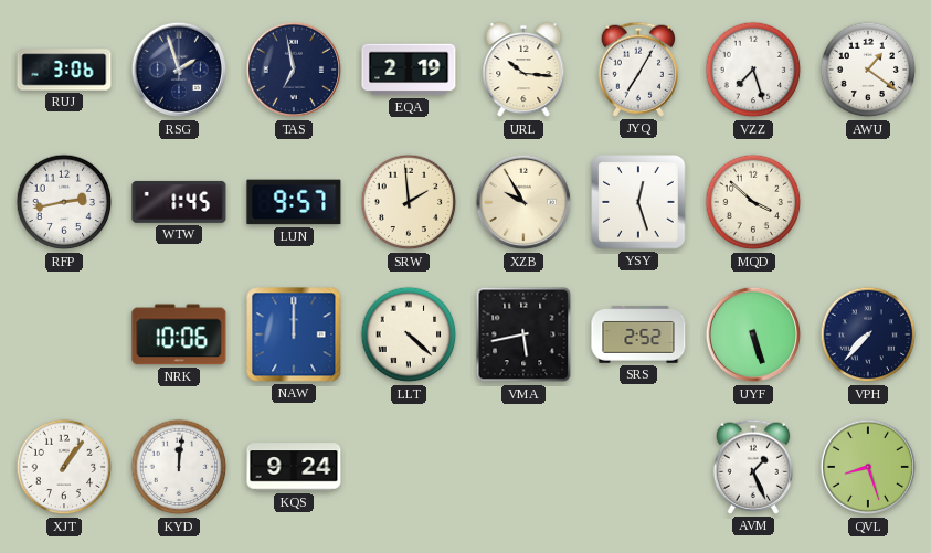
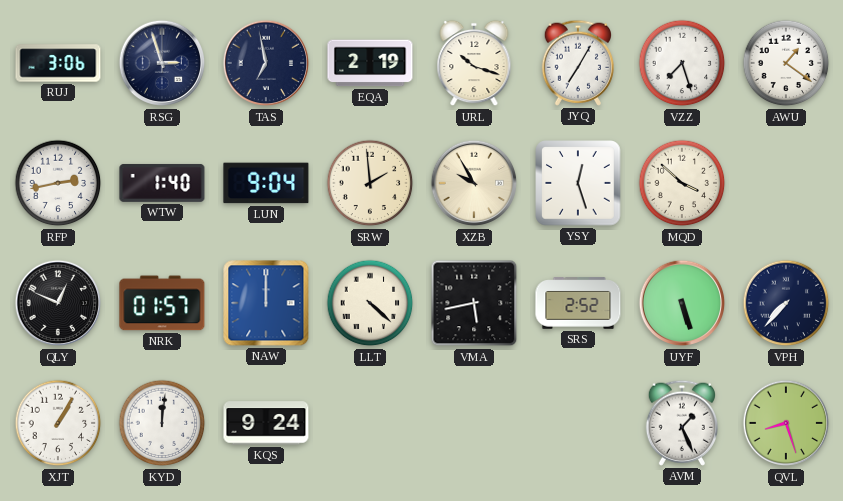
RSG: 1:57 -> 2:57 (162, 63)
URL: 10:16 -> 10:18 (474, 63)
WTW: 1:45 -> 1:40 (162, 183)
LUN: 9:57 -> 9:04 (266, 183)
QLY: none -> 12:49 (58, 303)
NRK: 10:06 -> 01:57 (162, 303)
XJT: 1:06 -> 1:05 (58, 423)
